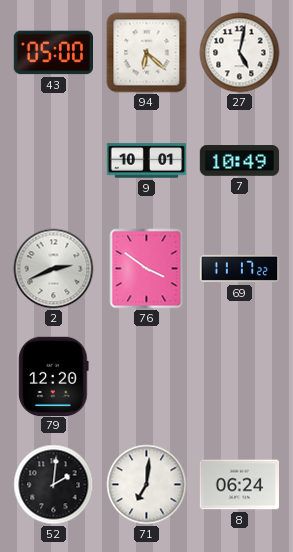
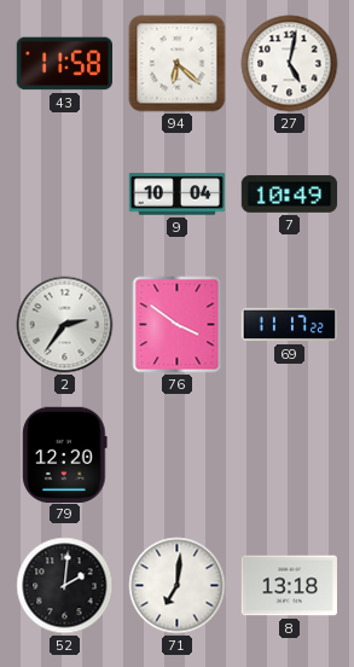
43: 05:00 -> 11:58 (64, 64)
9: 10:01 -> 10:04 (178, 195)
2: 2:41 -> 2:36 (65, 325)
8: 06:24 -> 13:18 (289, 586)
